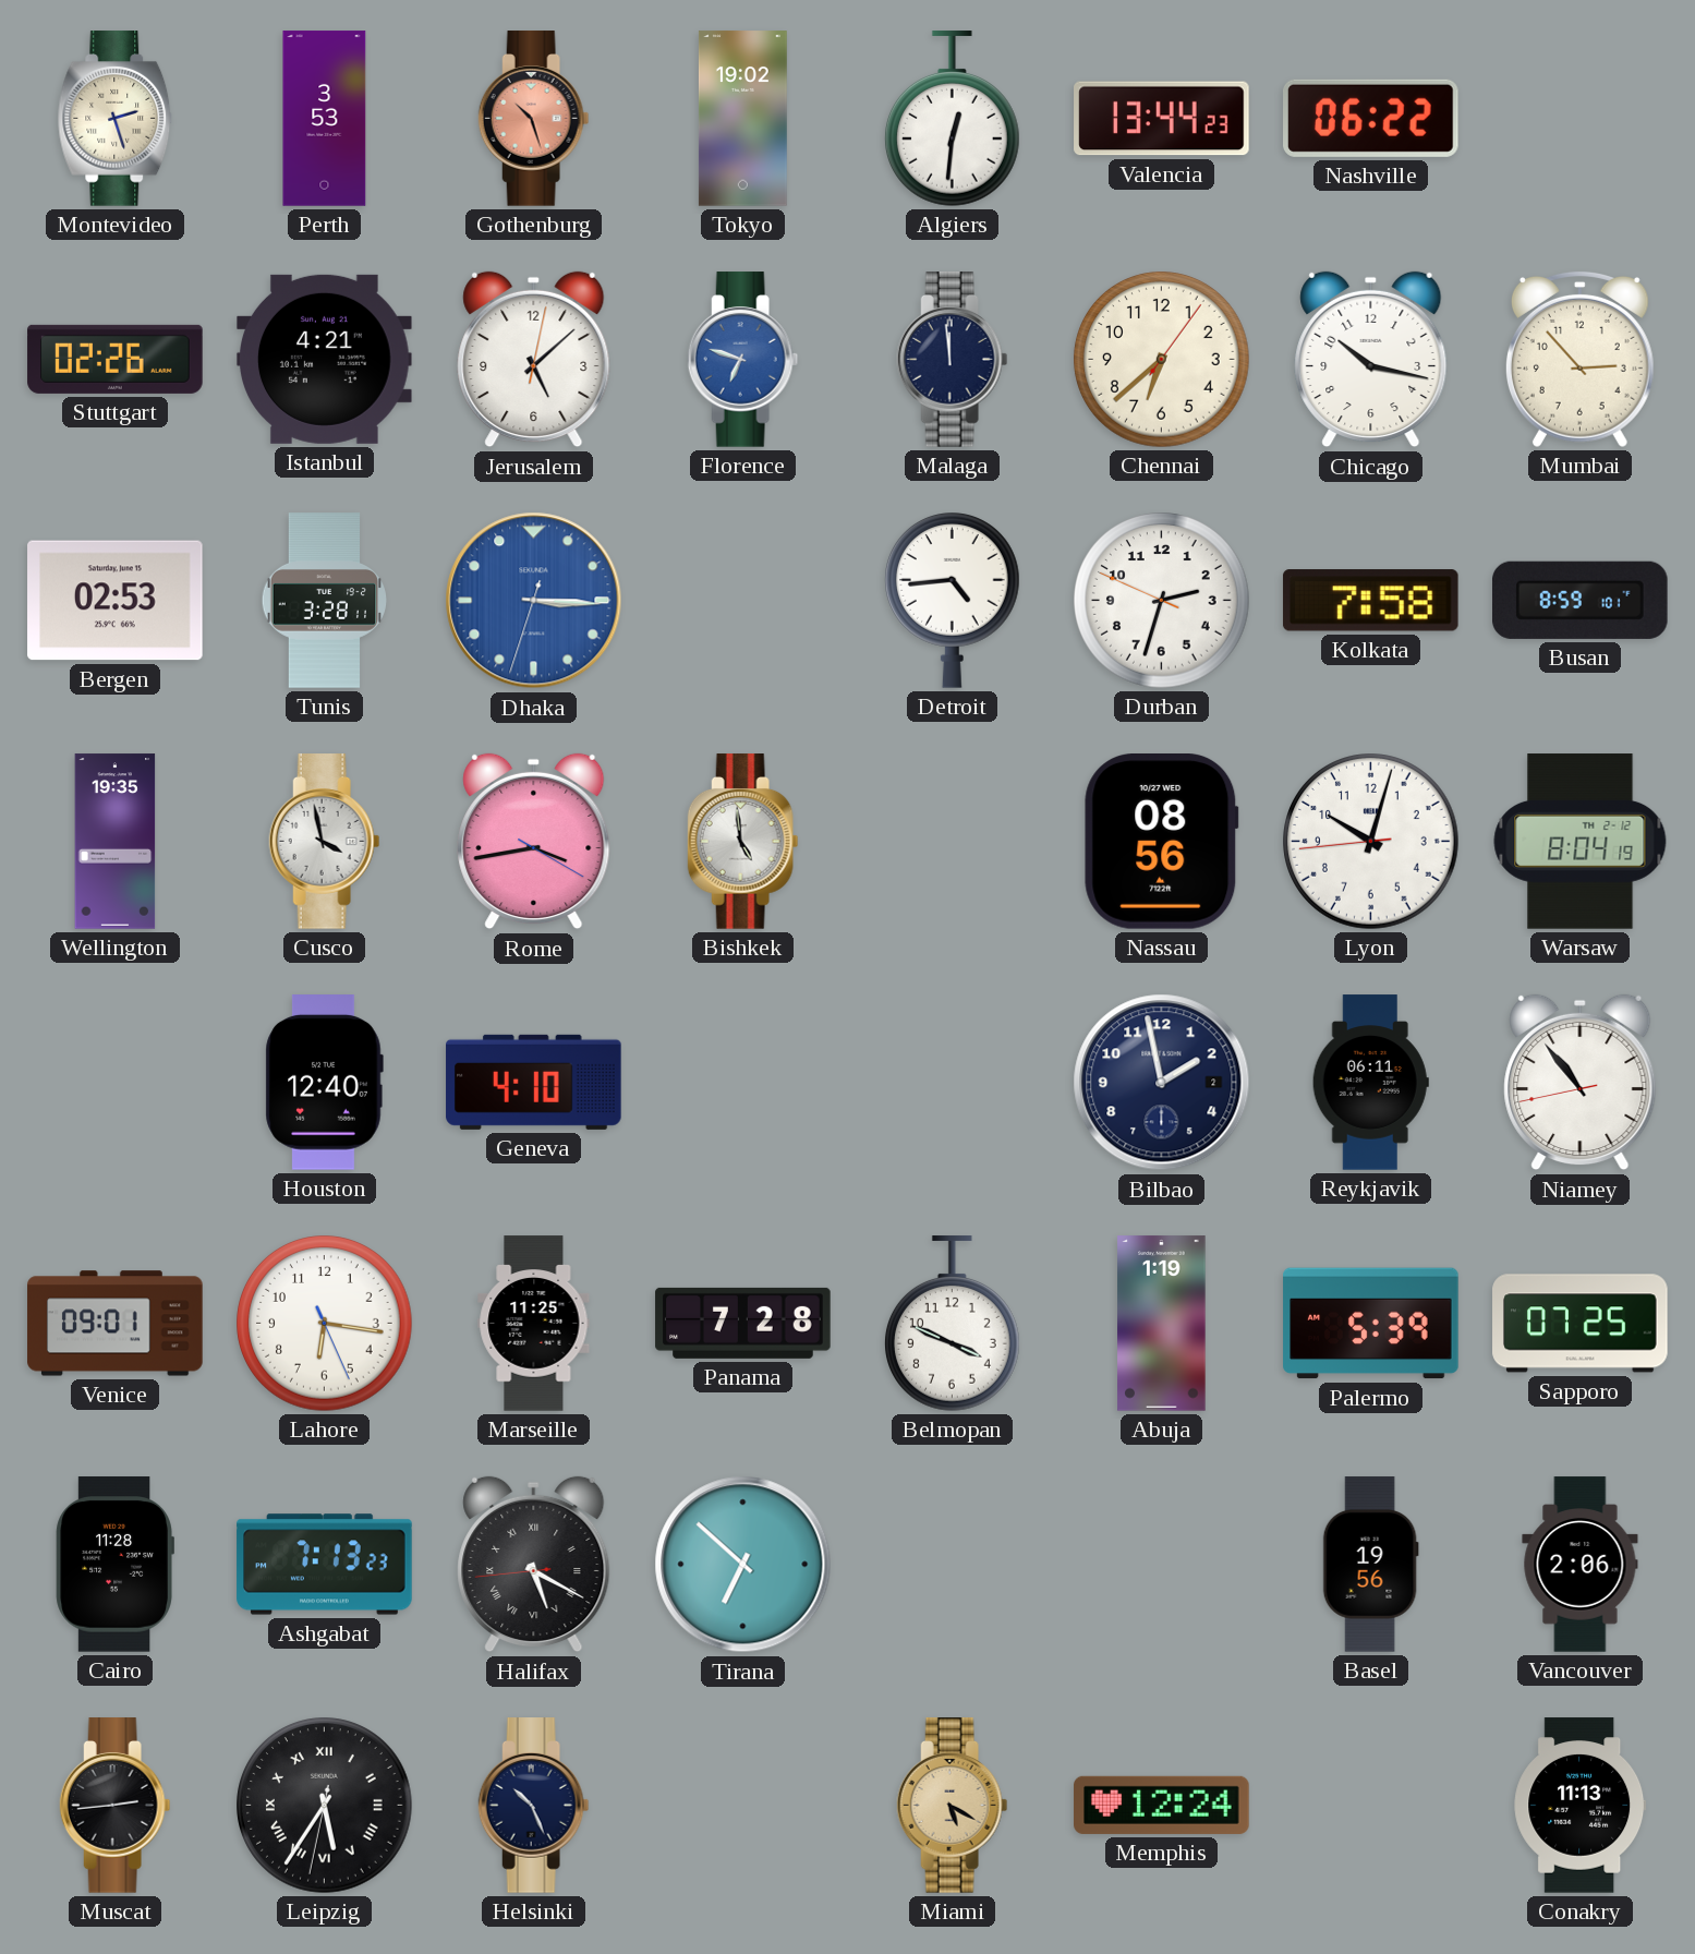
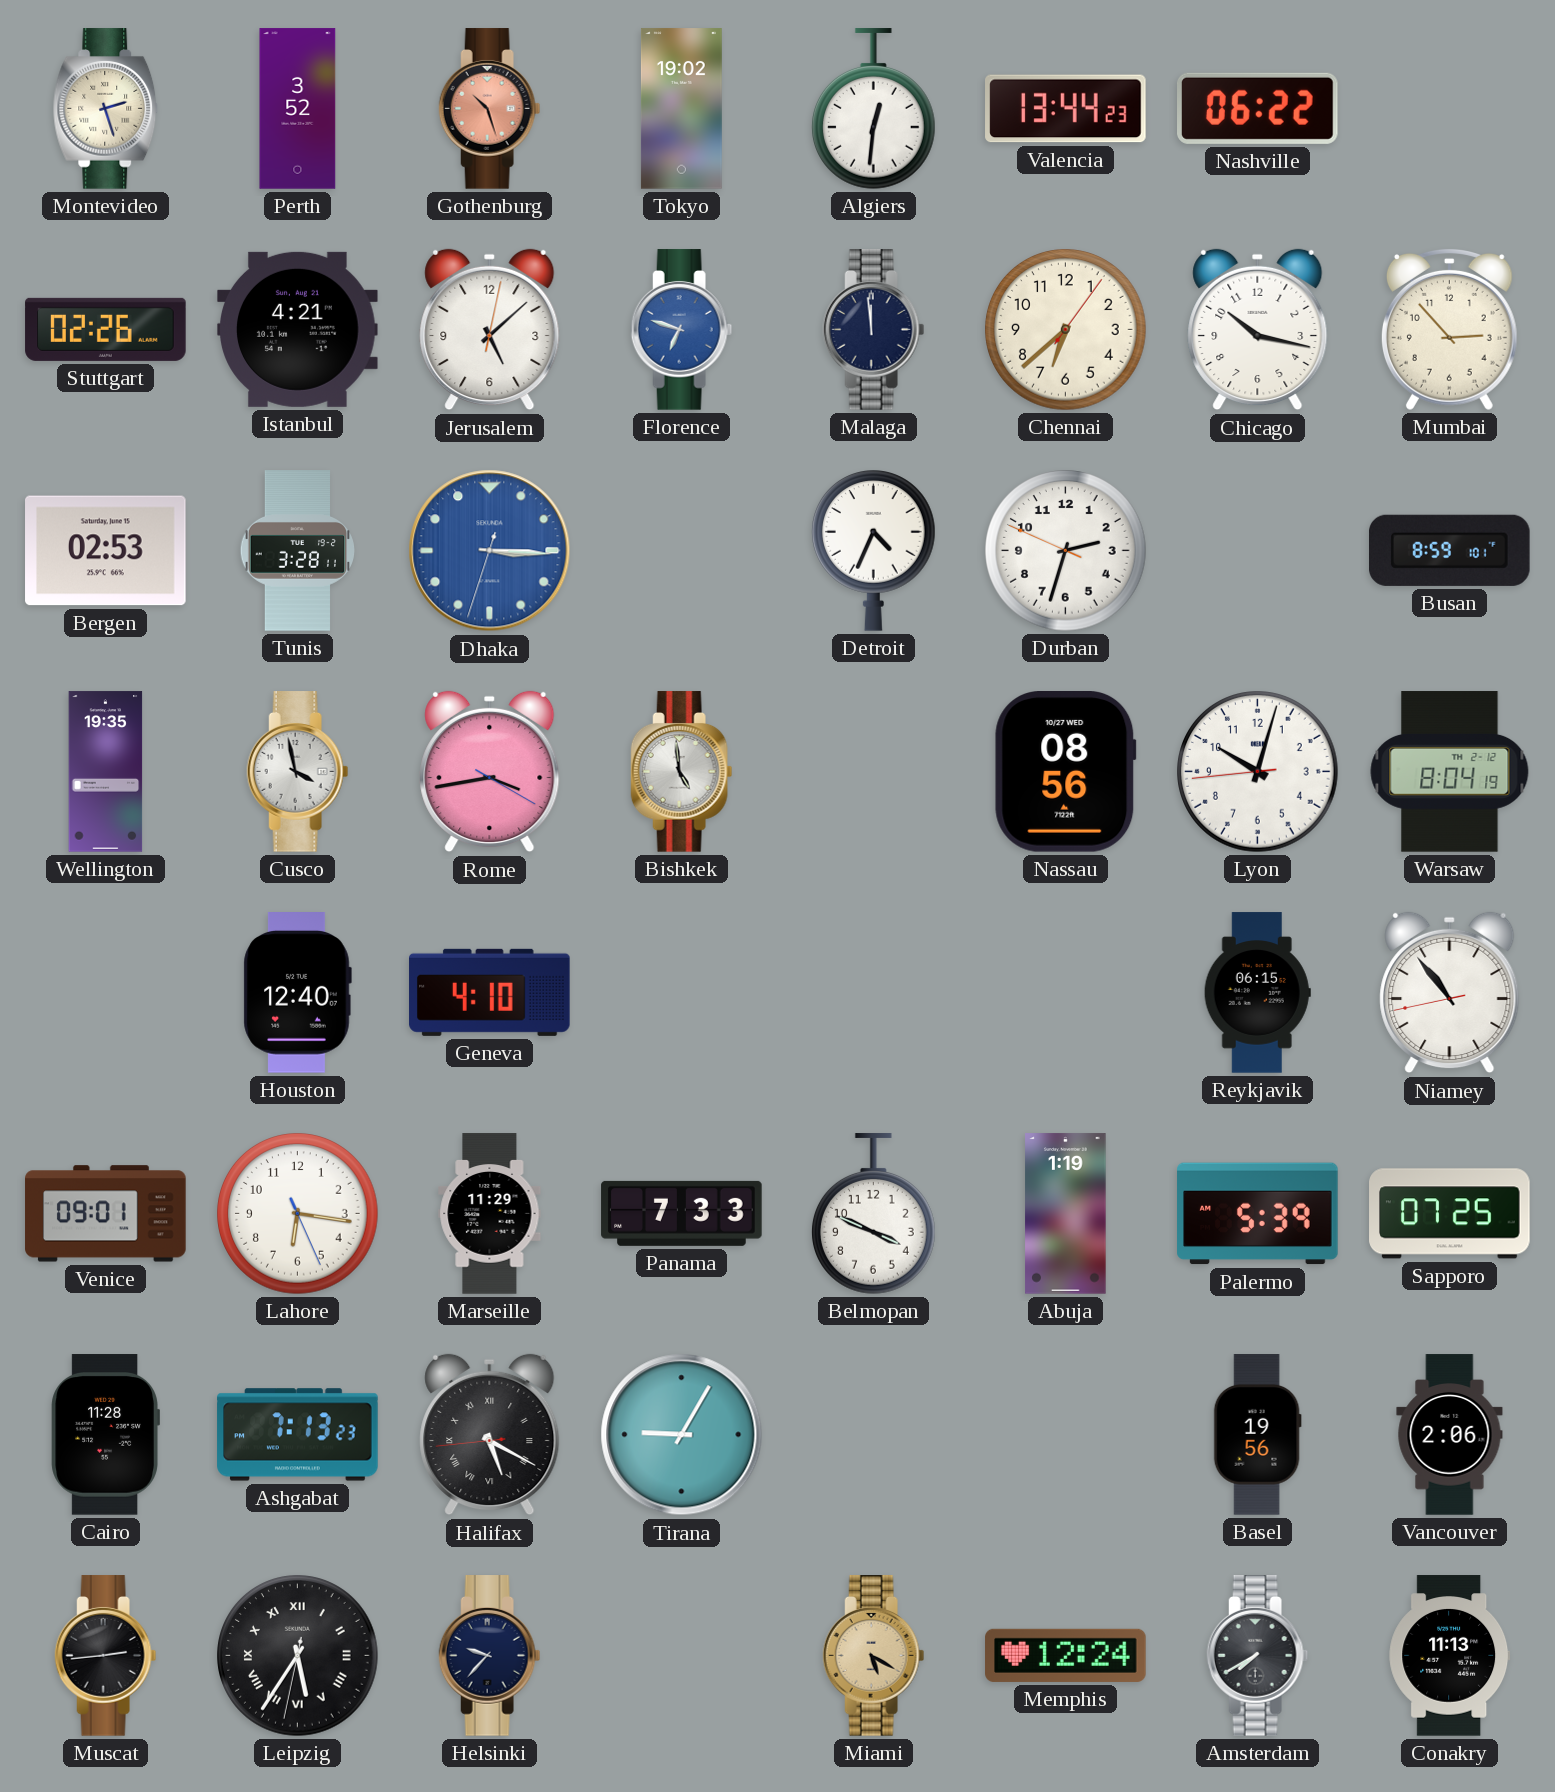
Perth: 3:53 -> 3:52 (298, 109)
Detroit: 4:44 -> 4:34 (873, 551)
Kolkata: 7:58 -> none (1370, 601)
Bilbao: 1:58 -> none (1162, 1083)
Reykjavik: 06:11 -> 06:15 (1257, 993)
Marseille: 11:25 -> 11:29 (490, 1214)
Panama: 7:28 -> 7:33 (682, 1213)
Tirana: 6:52 -> 9:05 (682, 1435)
Helsinki: 10:26 -> 9:37 (490, 1656)
Amsterdam: none -> 7:40 (1258, 1656)
